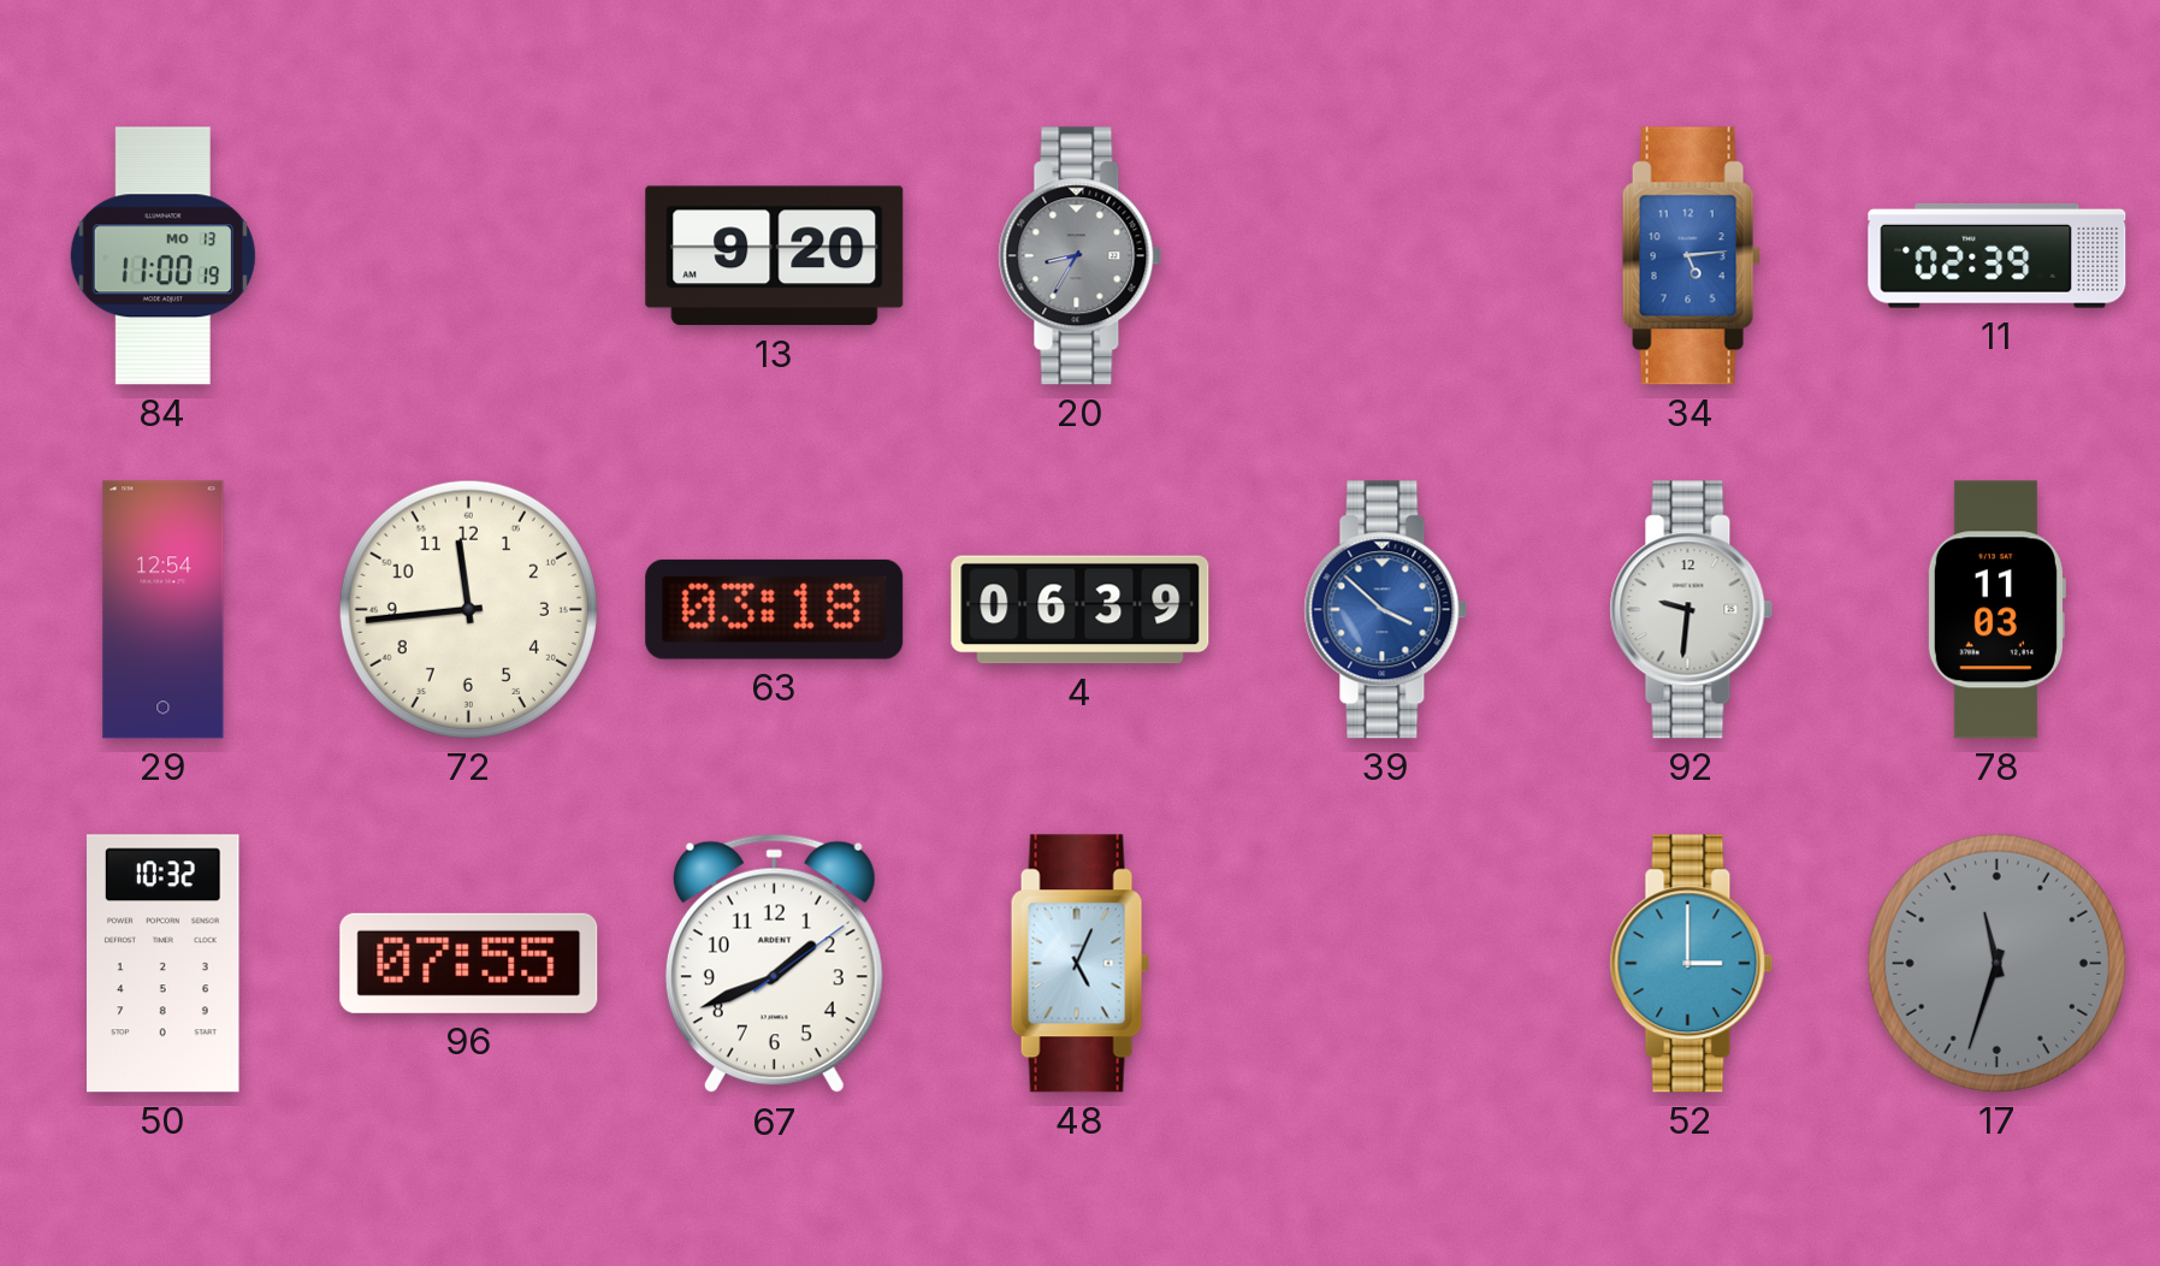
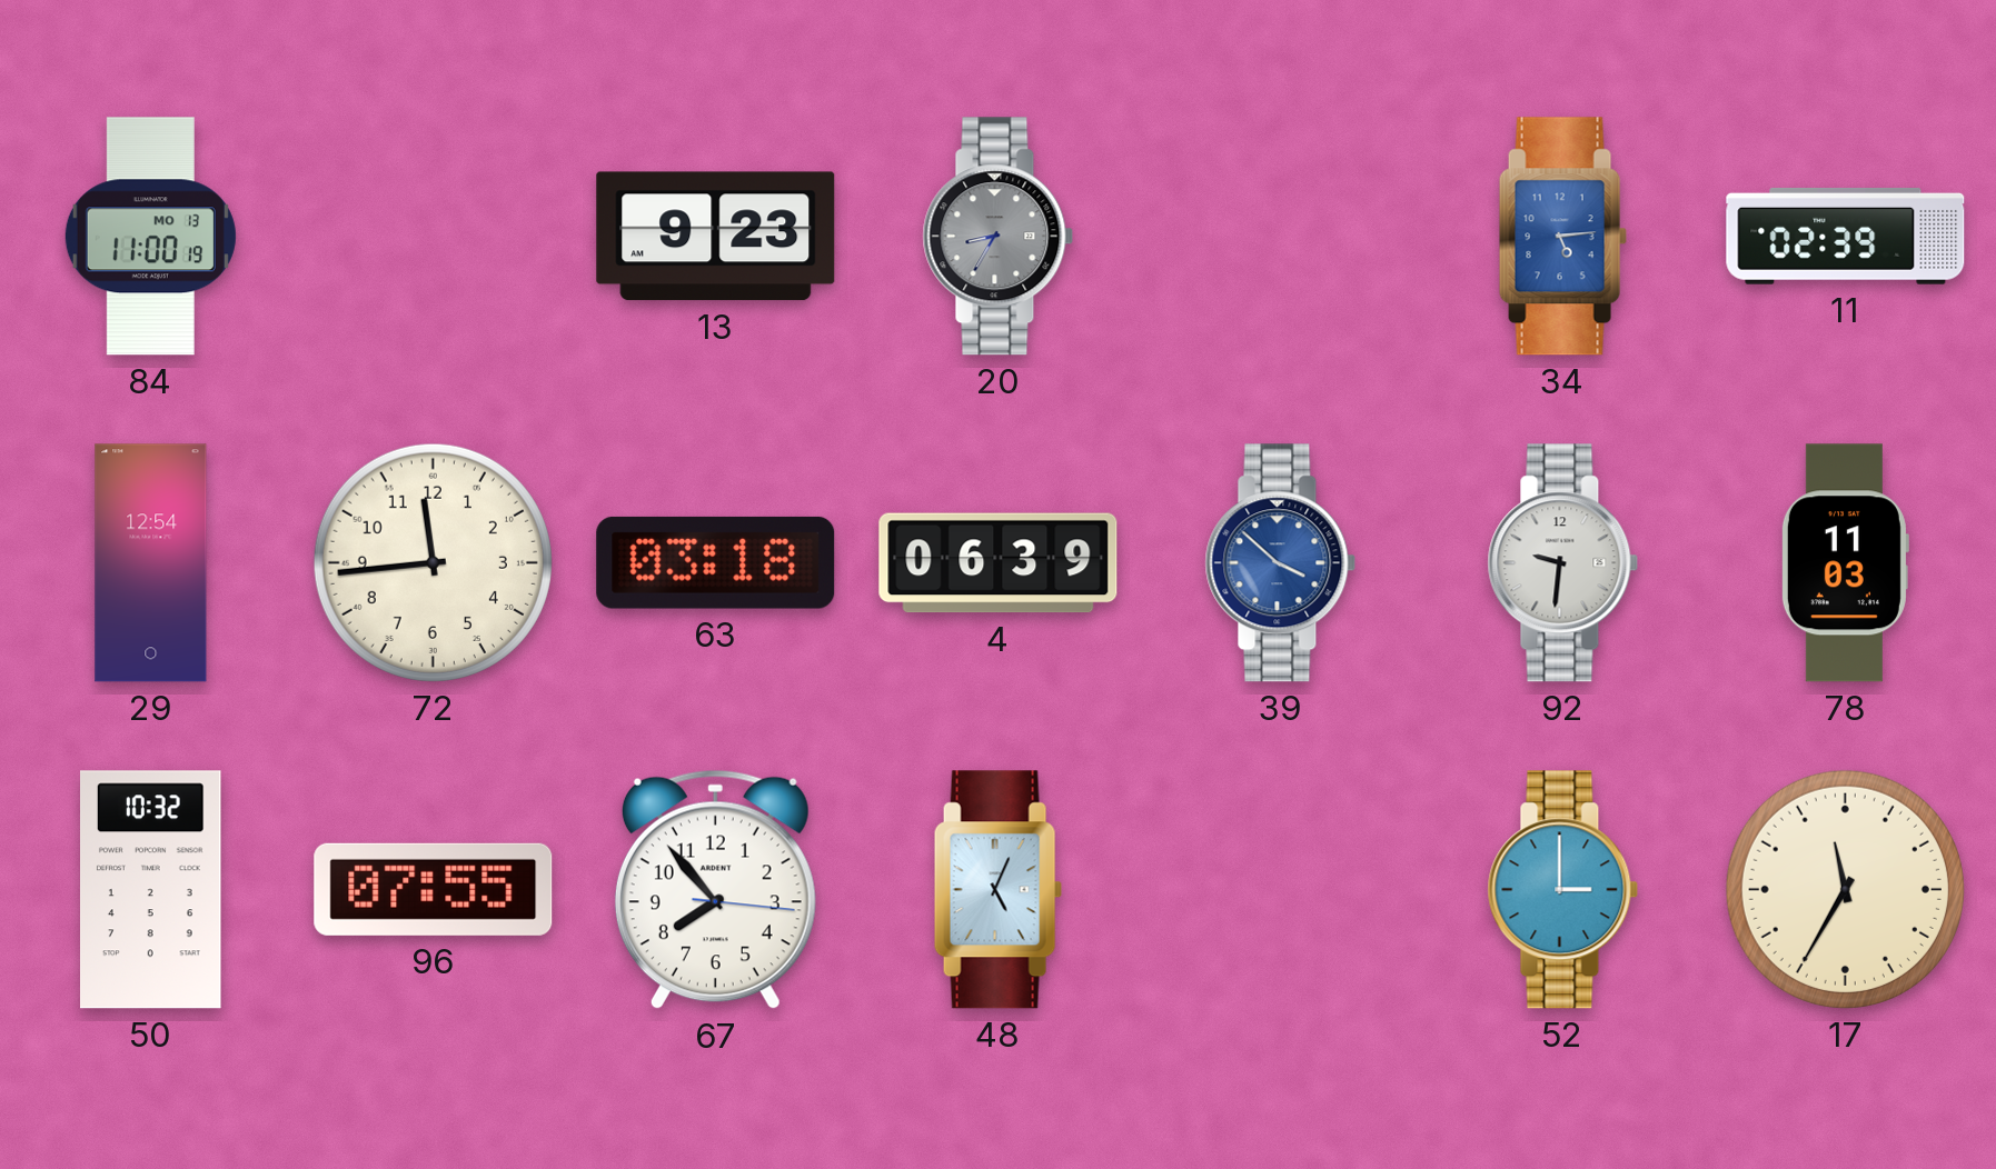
13: 9:20 -> 9:23 (716, 237)
67: 1:41 -> 7:53 (715, 890)
17: 11:33 -> 11:35 (1845, 889)
17 dial: grey -> cream (1845, 889)
